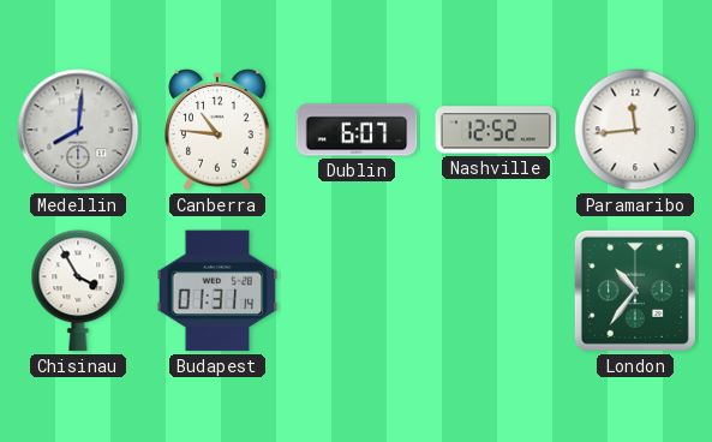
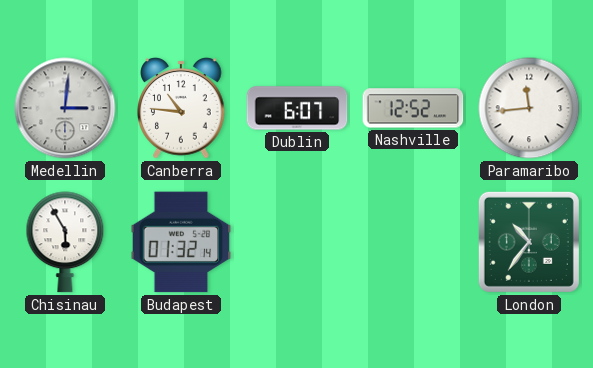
Medellin: 8:01 -> 3:01 (65, 108)
Chisinau: 3:55 -> 5:55 (65, 242)
Budapest: 01:31 -> 01:32 (181, 242)
